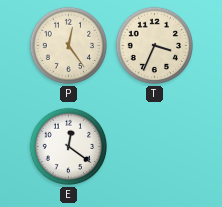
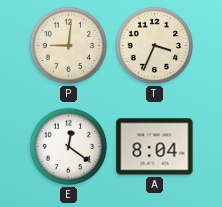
P: 12:24 -> 9:01 (69, 46)
A: none -> 8:04 (155, 147)
